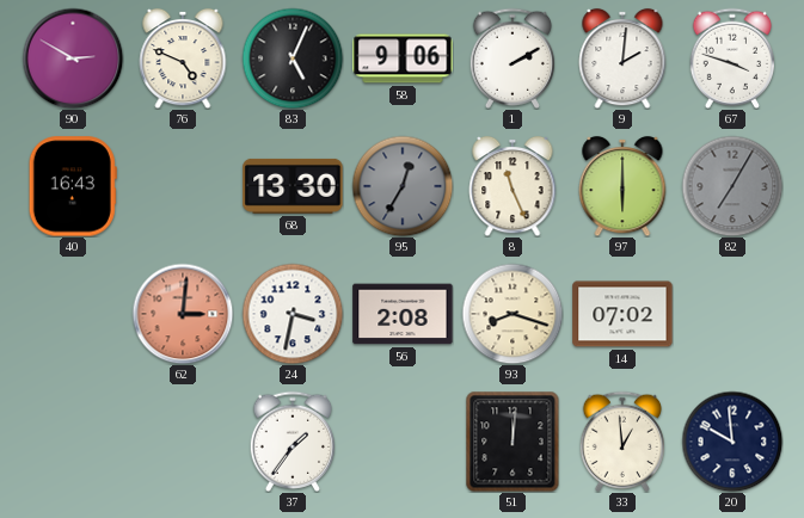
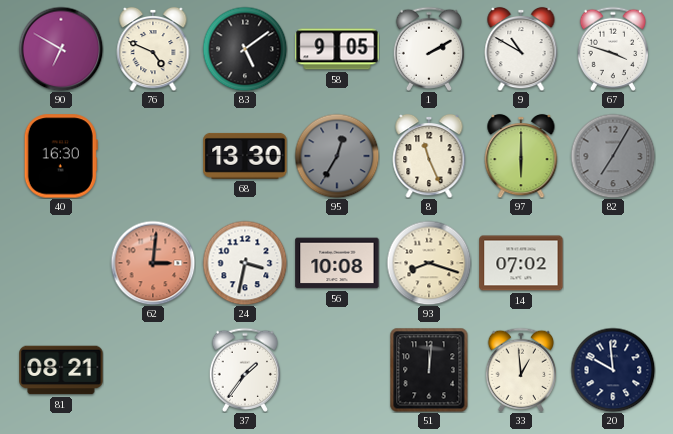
90: 2:50 -> 6:50 (61, 49)
83: 5:04 -> 5:09 (245, 49)
58: 9:06 -> 9:05 (337, 49)
9: 2:01 -> 10:50 (521, 49)
40: 16:43 -> 16:30 (61, 156)
56: 2:08 -> 10:08 (337, 263)
81: none -> 08:21 (61, 370)
